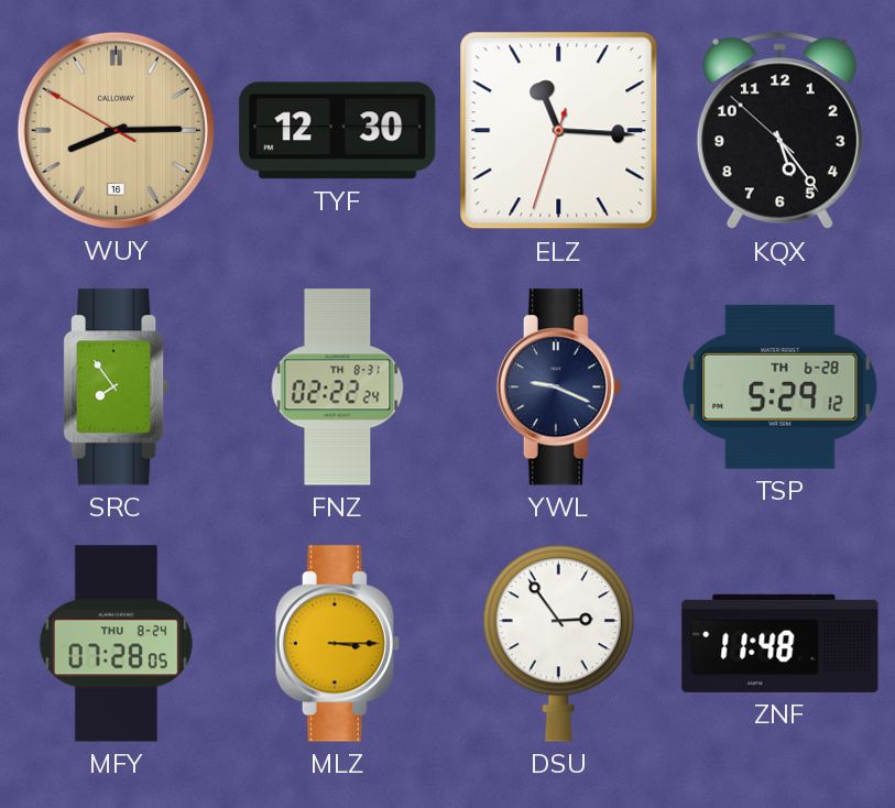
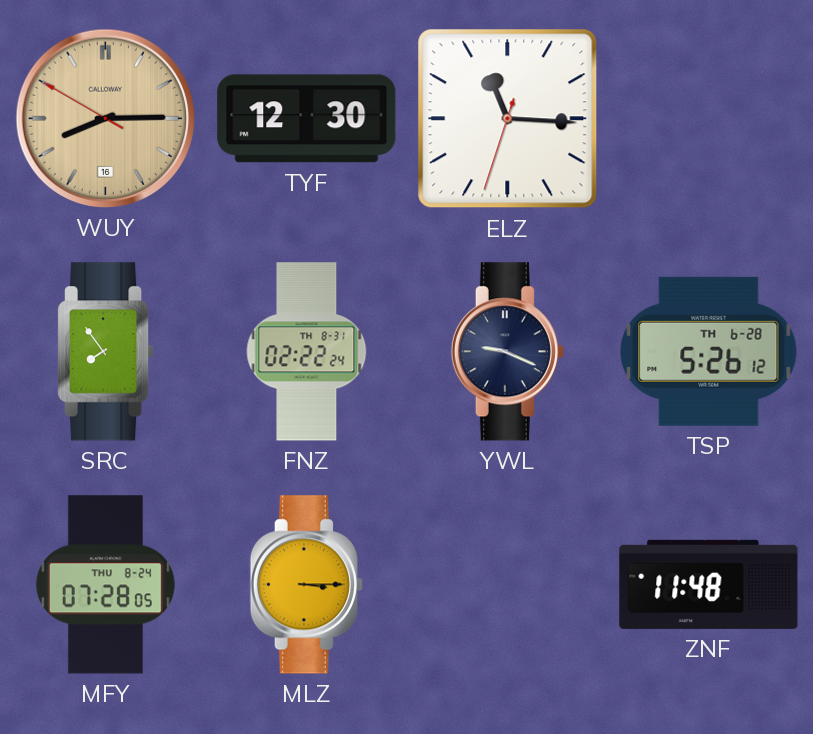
KQX: 5:23 -> none (779, 131)
TSP: 5:29 -> 5:26 (709, 351)
DSU: 2:54 -> none (558, 644)
